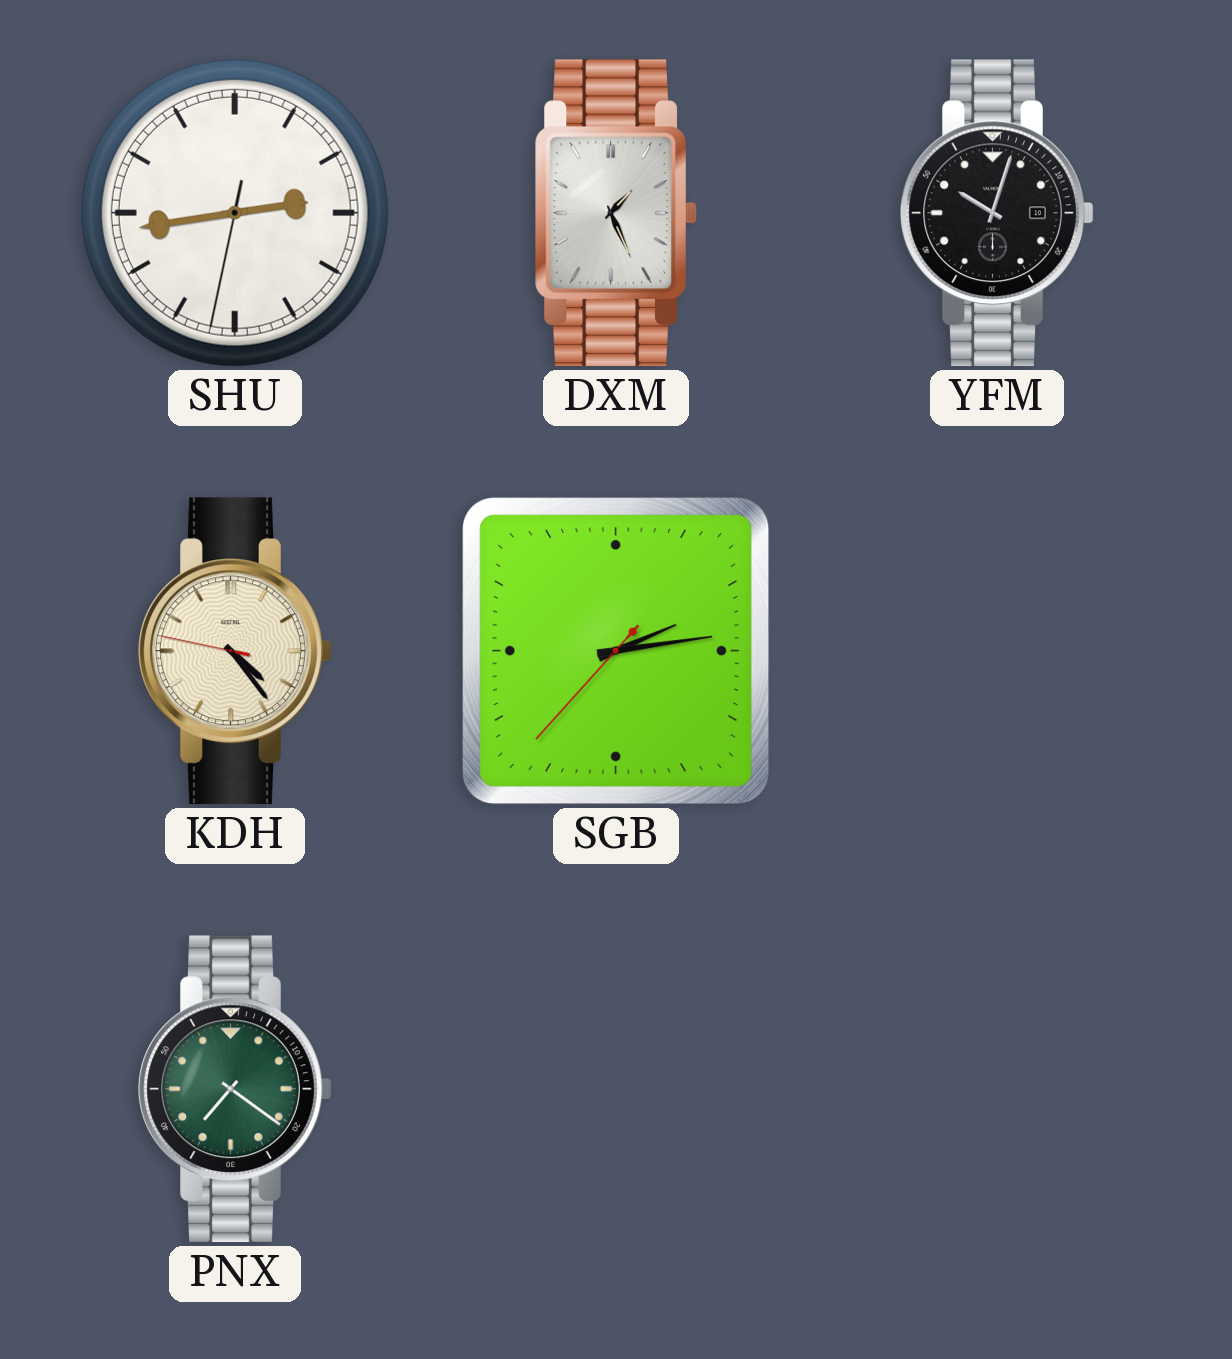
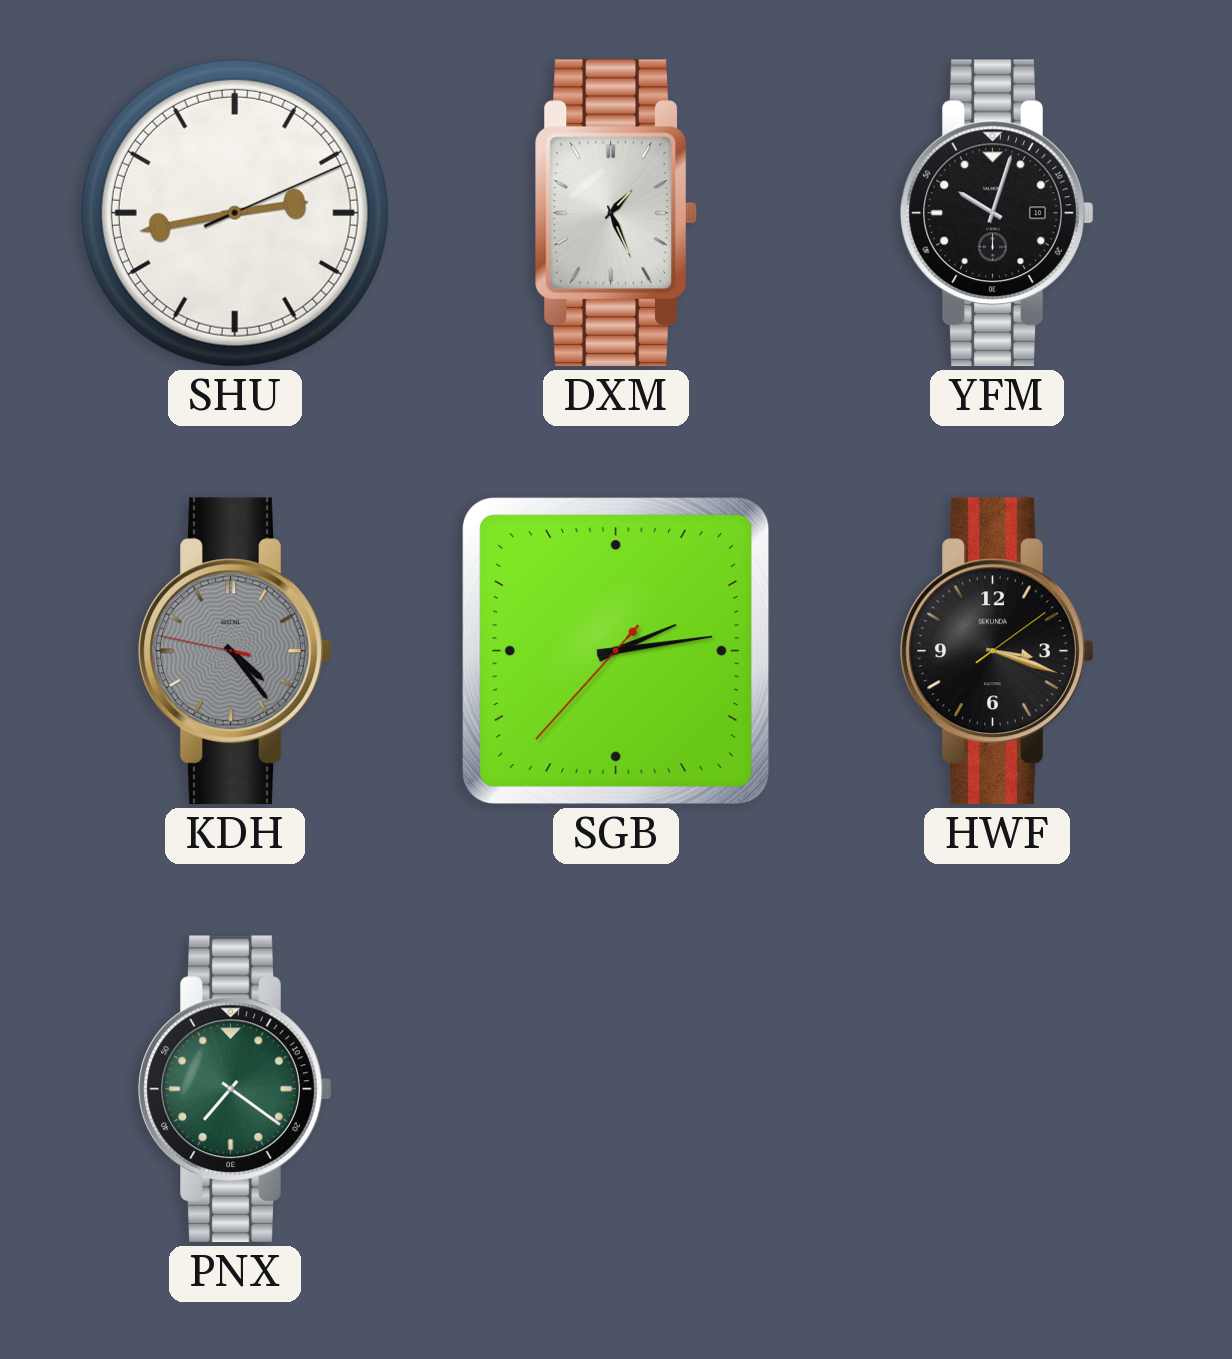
SHU: 2:43:32 -> 2:43:11 (235, 213)
KDH dial: cream -> grey (235, 651)
HWF: none -> 3:18 (997, 651)
